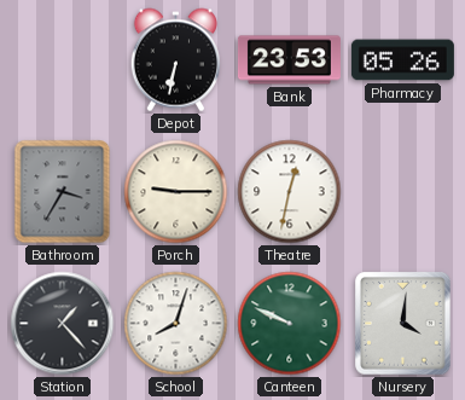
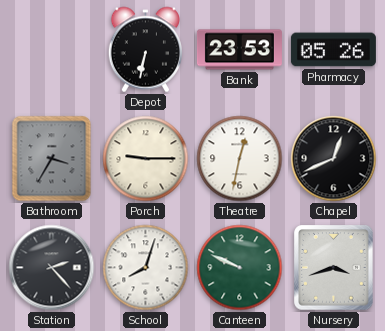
Chapel: none -> 12:41 (334, 159)
Station: 1:23 -> 2:23 (52, 268)
Nursery: 4:01 -> 3:42 (334, 268)
